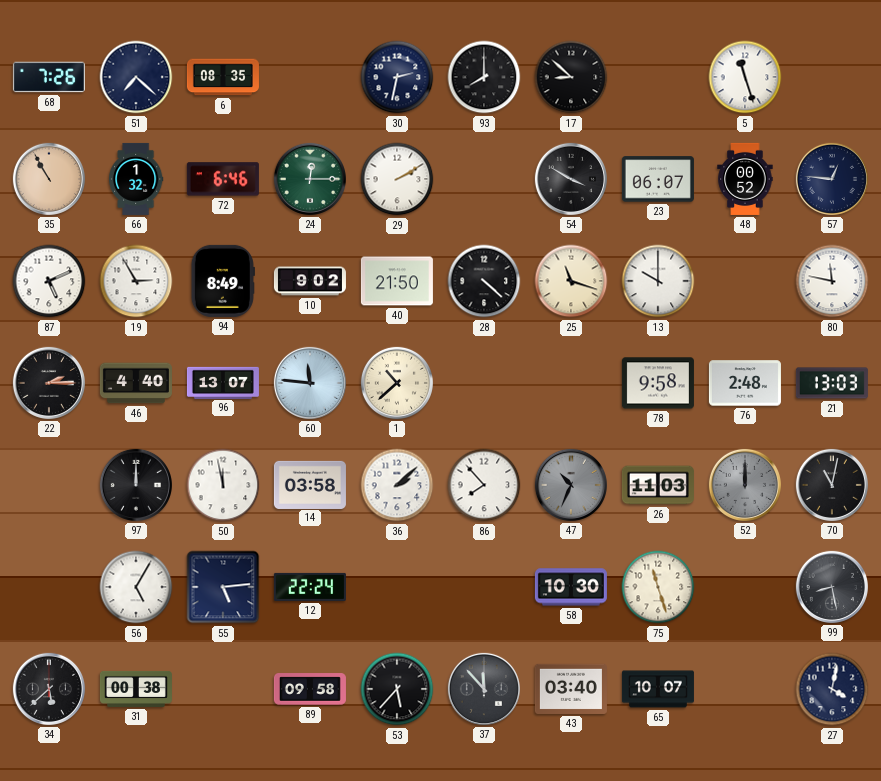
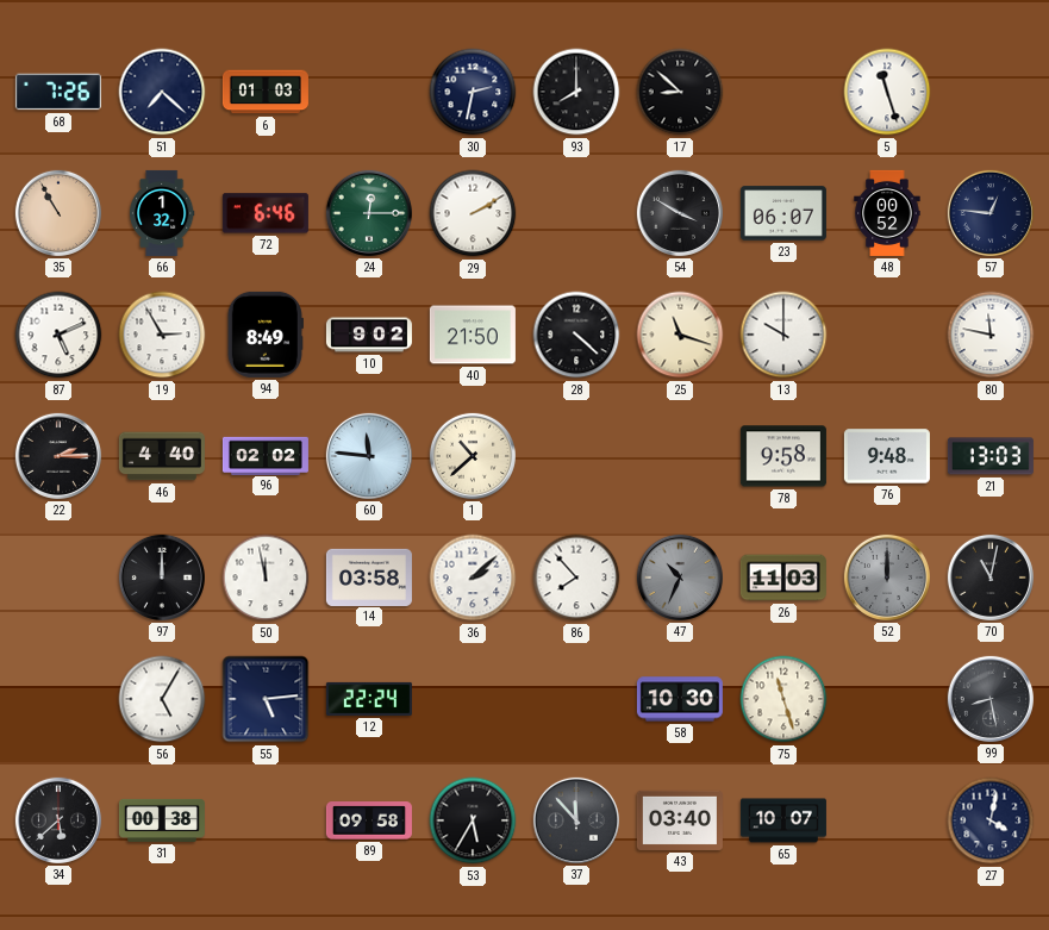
6: 08:35 -> 01:03 (266, 92)
96: 13:07 -> 02:02 (266, 455)
76: 2:48 -> 9:48 (887, 456)
53: 5:37 -> 5:35 (473, 820)
